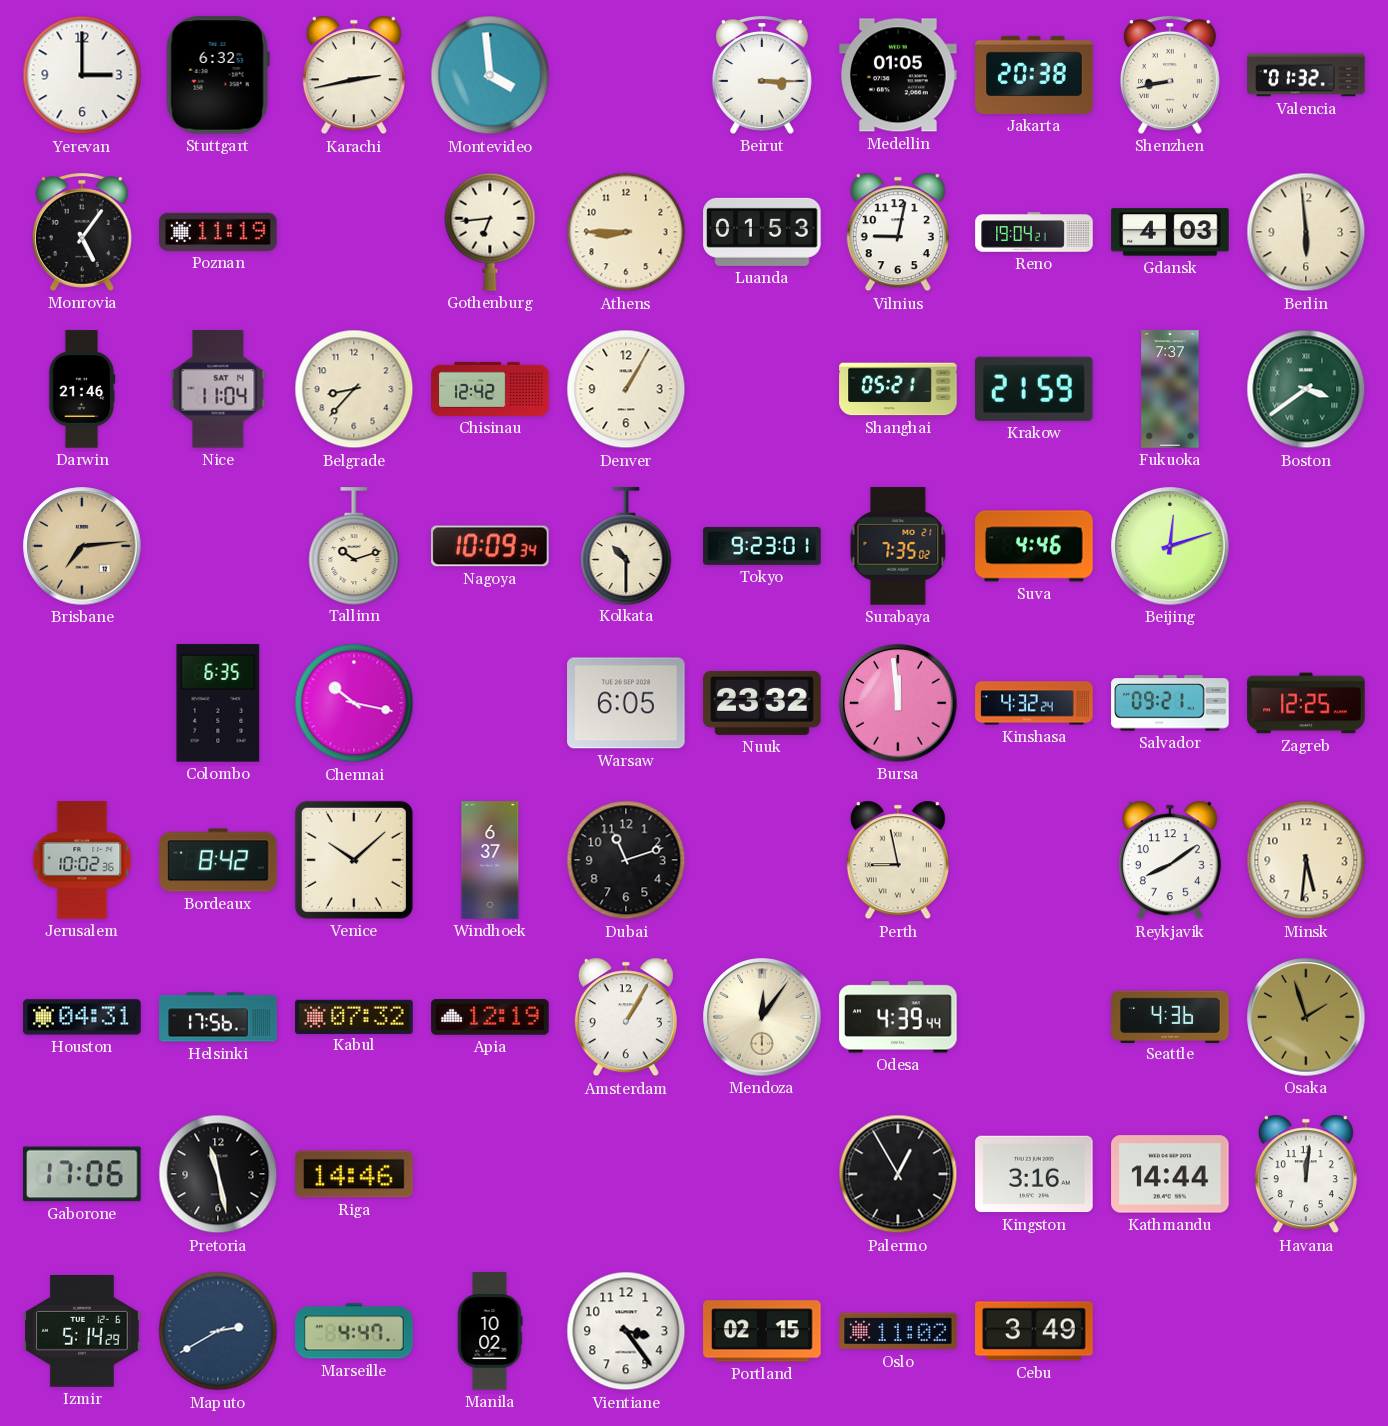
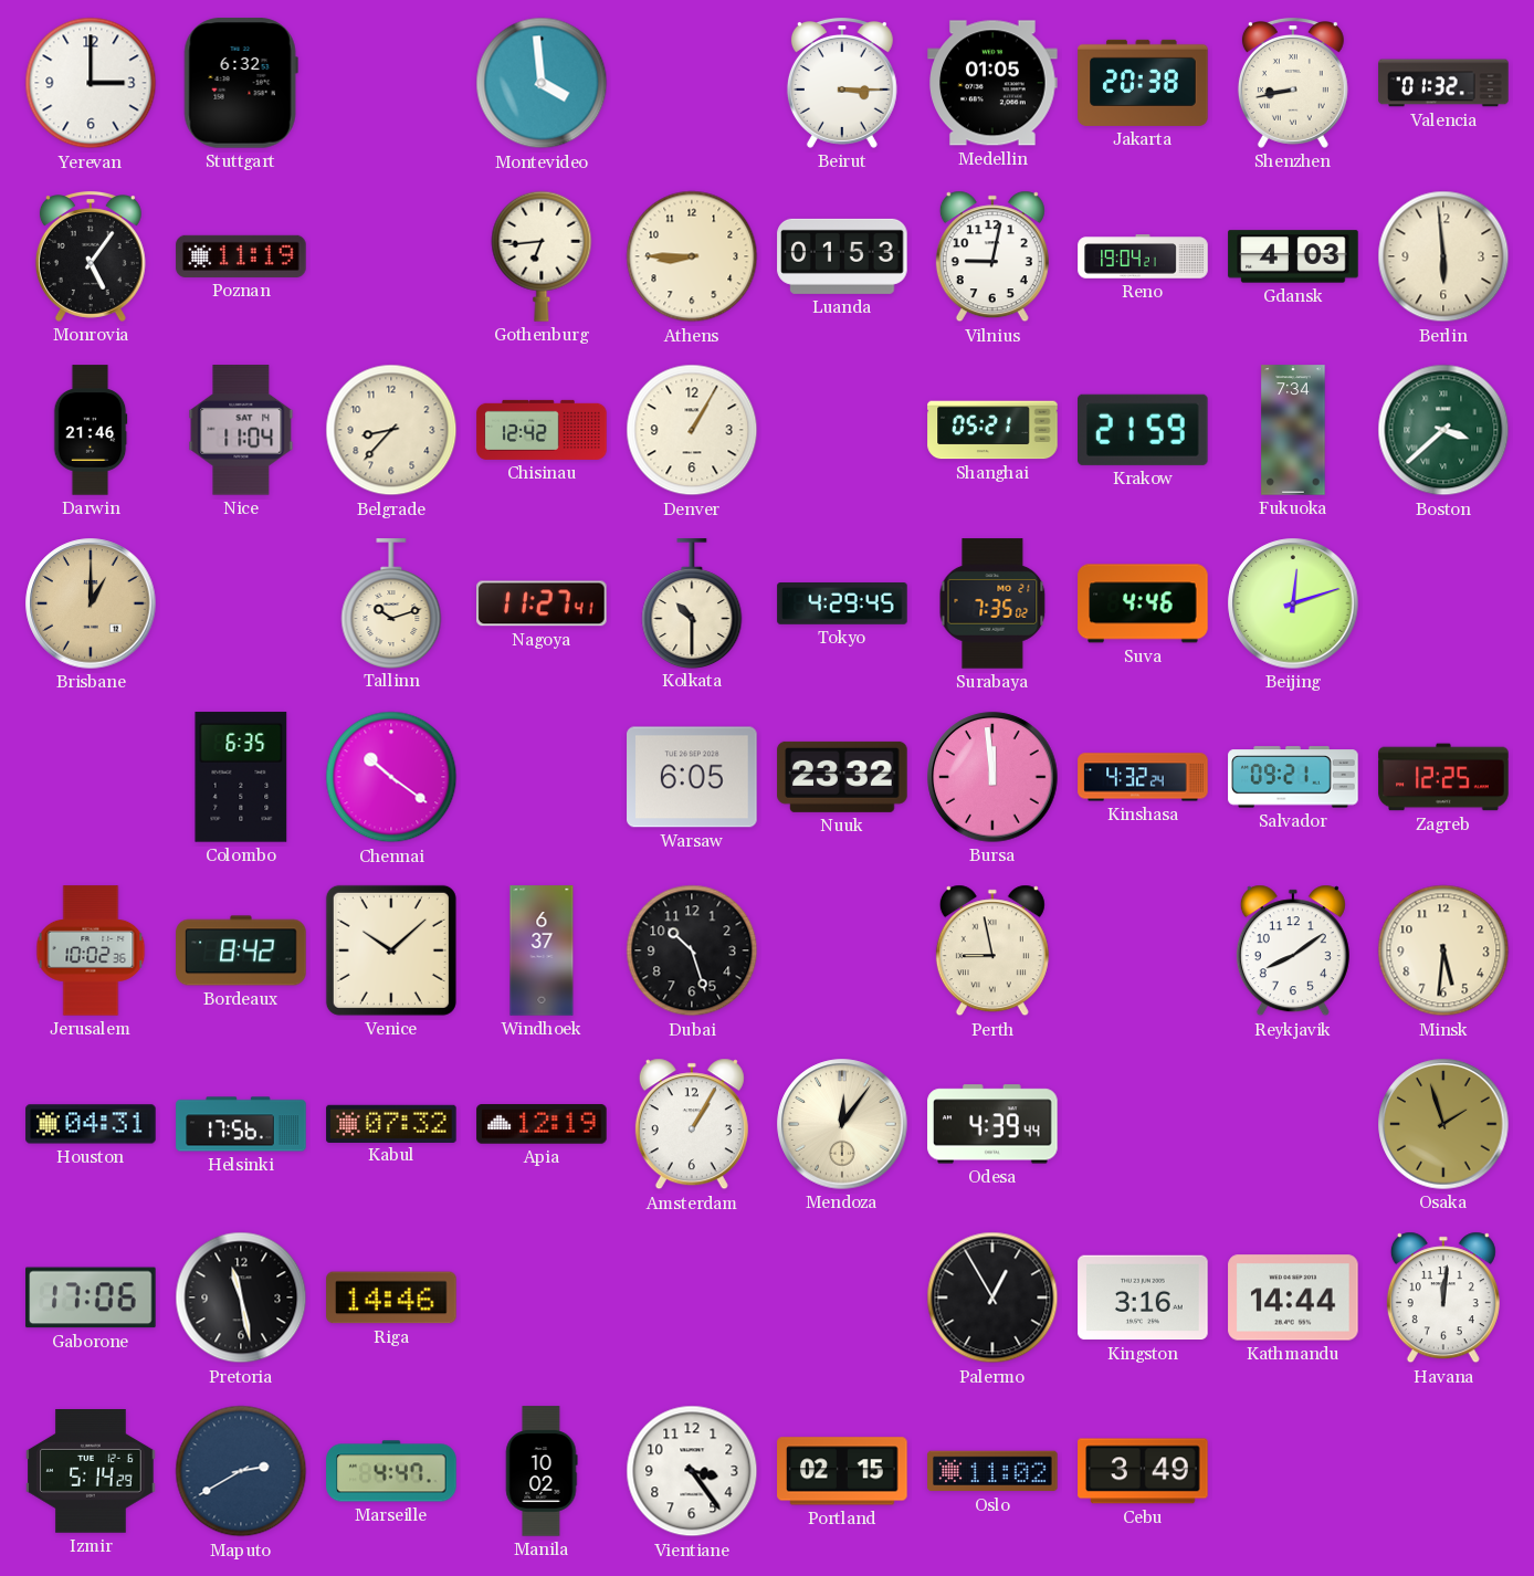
Karachi: 2:43 -> none (354, 75)
Fukuoka: 7:37 -> 7:34 (1293, 430)
Boston: 3:39 -> 3:38 (1443, 430)
Brisbane: 7:14 -> 1:00 (91, 603)
Nagoya: 10:09 -> 11:27 (542, 603)
Tokyo: 9:23 -> 4:29 (842, 605)
Chennai: 10:17 -> 10:21 (391, 777)
Dubai: 11:12 -> 10:27 (692, 950)
Seattle: 4:36 -> none (1170, 1016)
